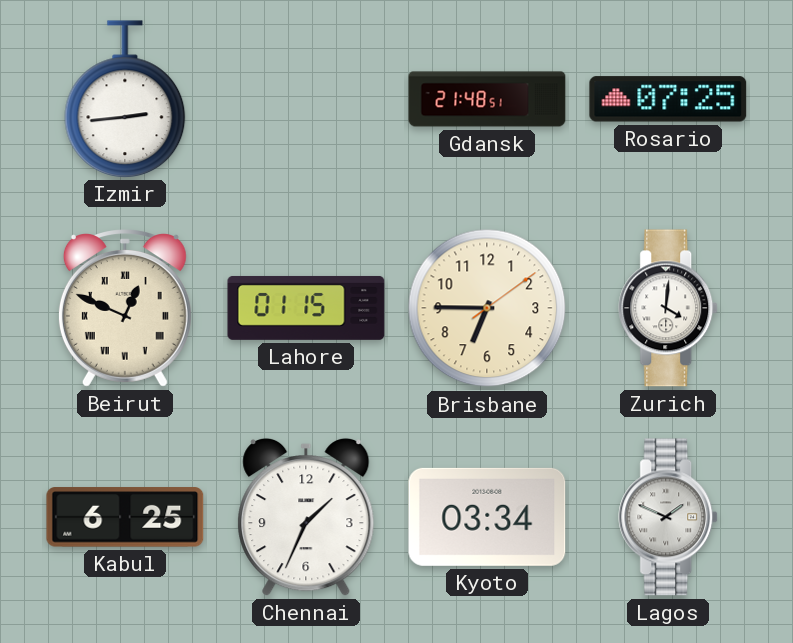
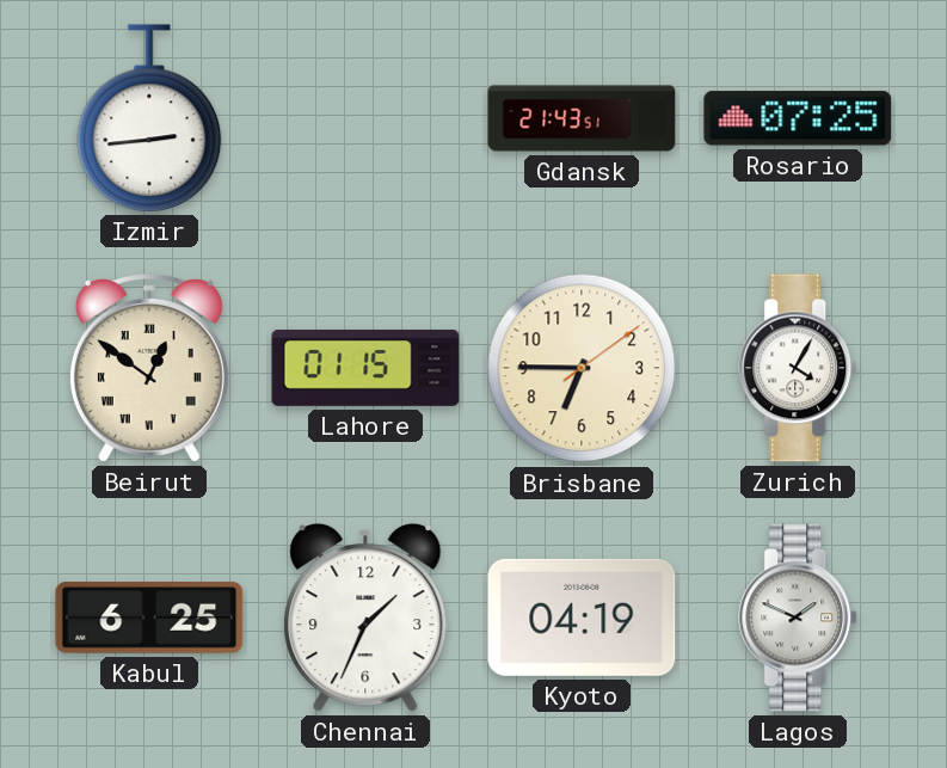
Gdansk: 21:48 -> 21:43 (582, 118)
Beirut: 12:49 -> 12:51 (149, 368)
Zurich: 4:01 -> 4:05 (799, 368)
Kyoto: 03:34 -> 04:19 (582, 618)
